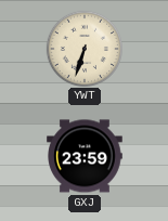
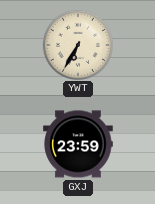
YWT: 6:33 -> 6:35 (77, 44)
